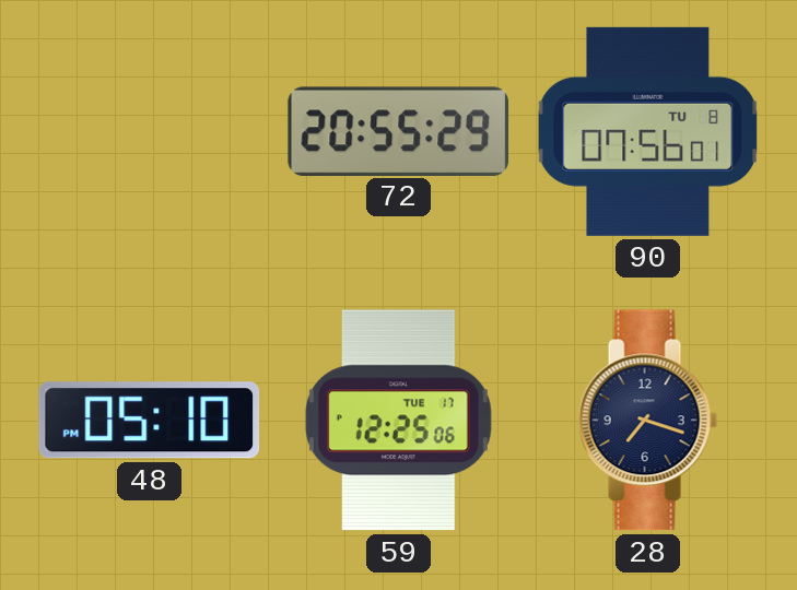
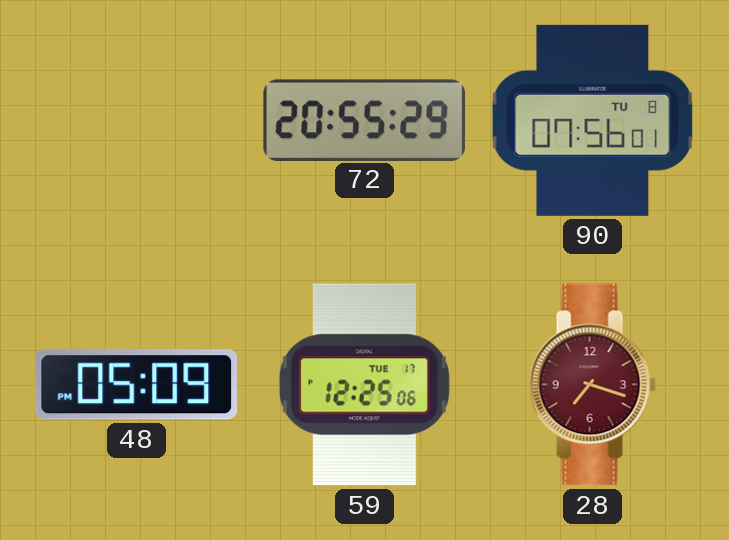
48: 05:10 -> 05:09 (137, 385)
28 dial: navy -> burgundy (593, 385)
